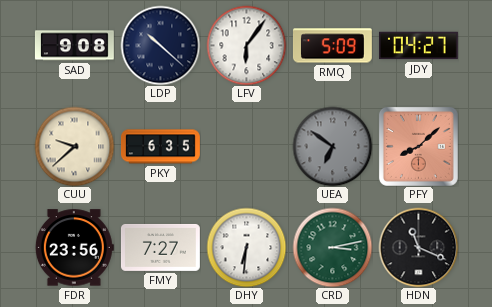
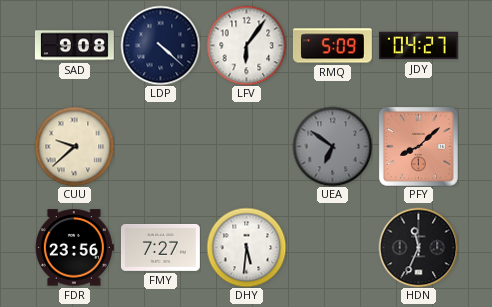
LDP: 10:22 -> 4:22 (160, 45)
PKY: 6:35 -> none (161, 147)
DHY: 6:31 -> 5:31 (246, 247)
CRD: 3:13 -> none (332, 247)
HDN: 11:19 -> 11:34 (418, 247)
